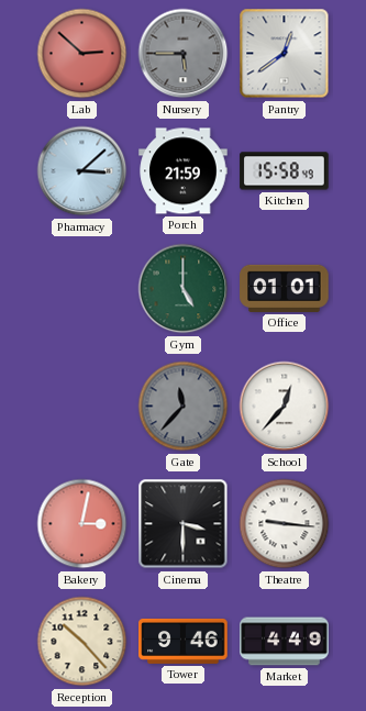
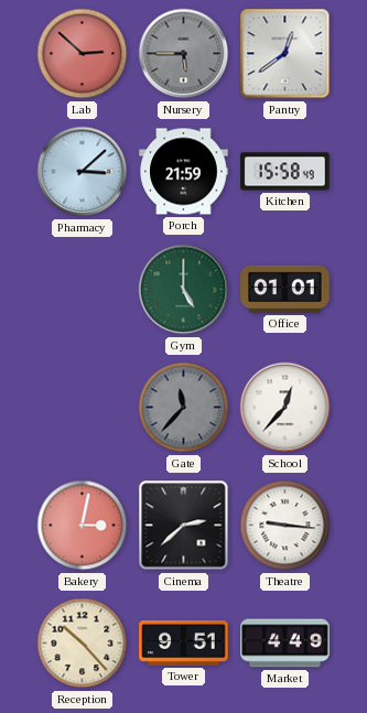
Cinema: 3:30 -> 2:38 (184, 526)
Tower: 9:46 -> 9:51 (184, 642)
